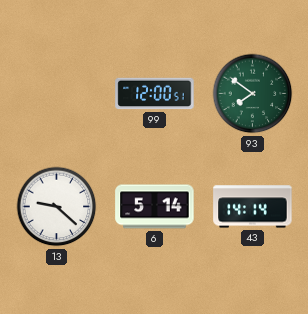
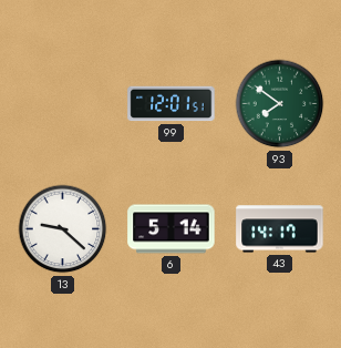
99: 12:00 -> 12:01 (172, 104)
43: 14:14 -> 14:17 (280, 229)
